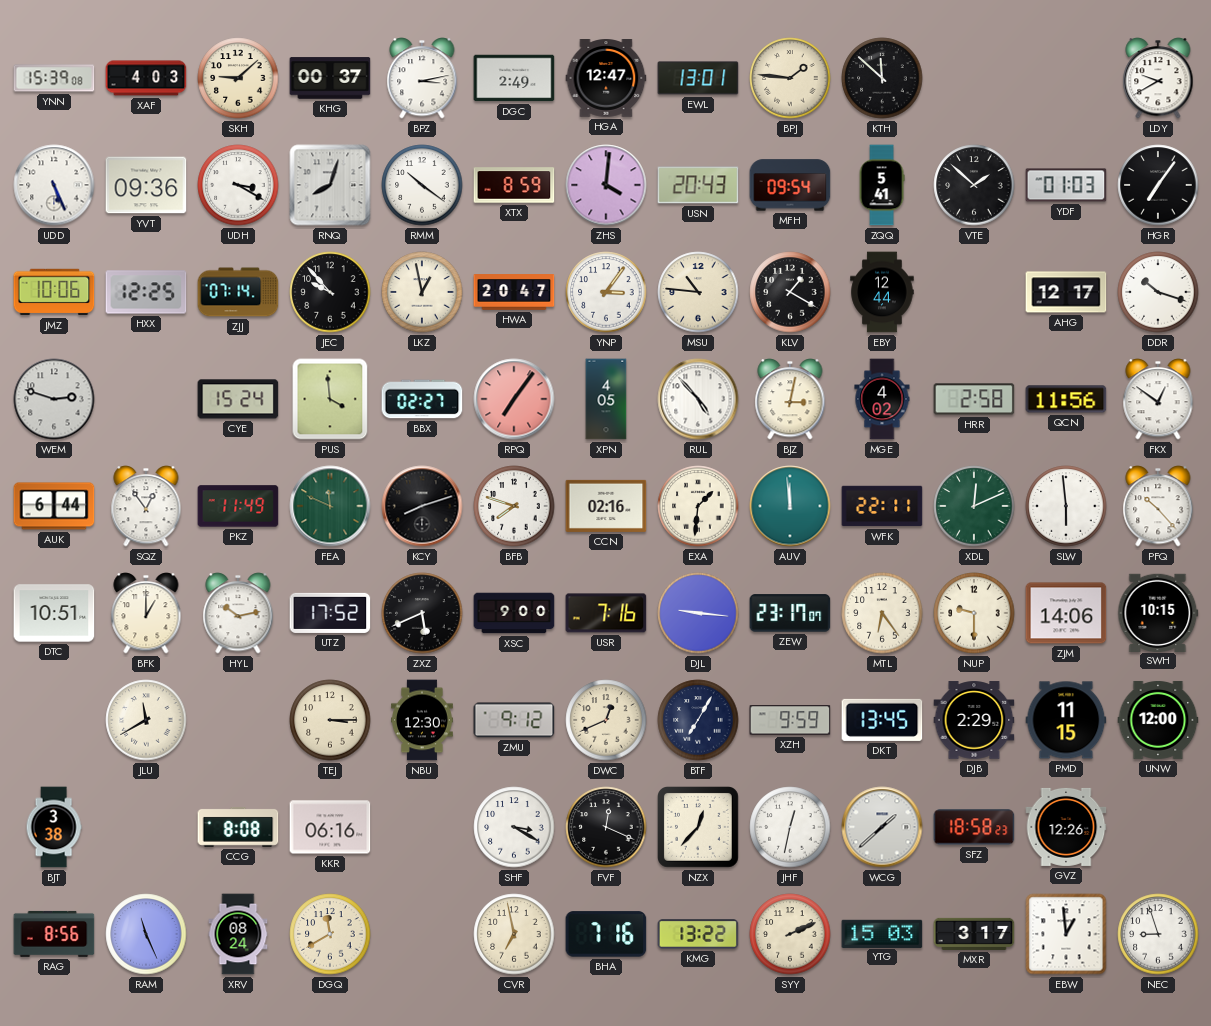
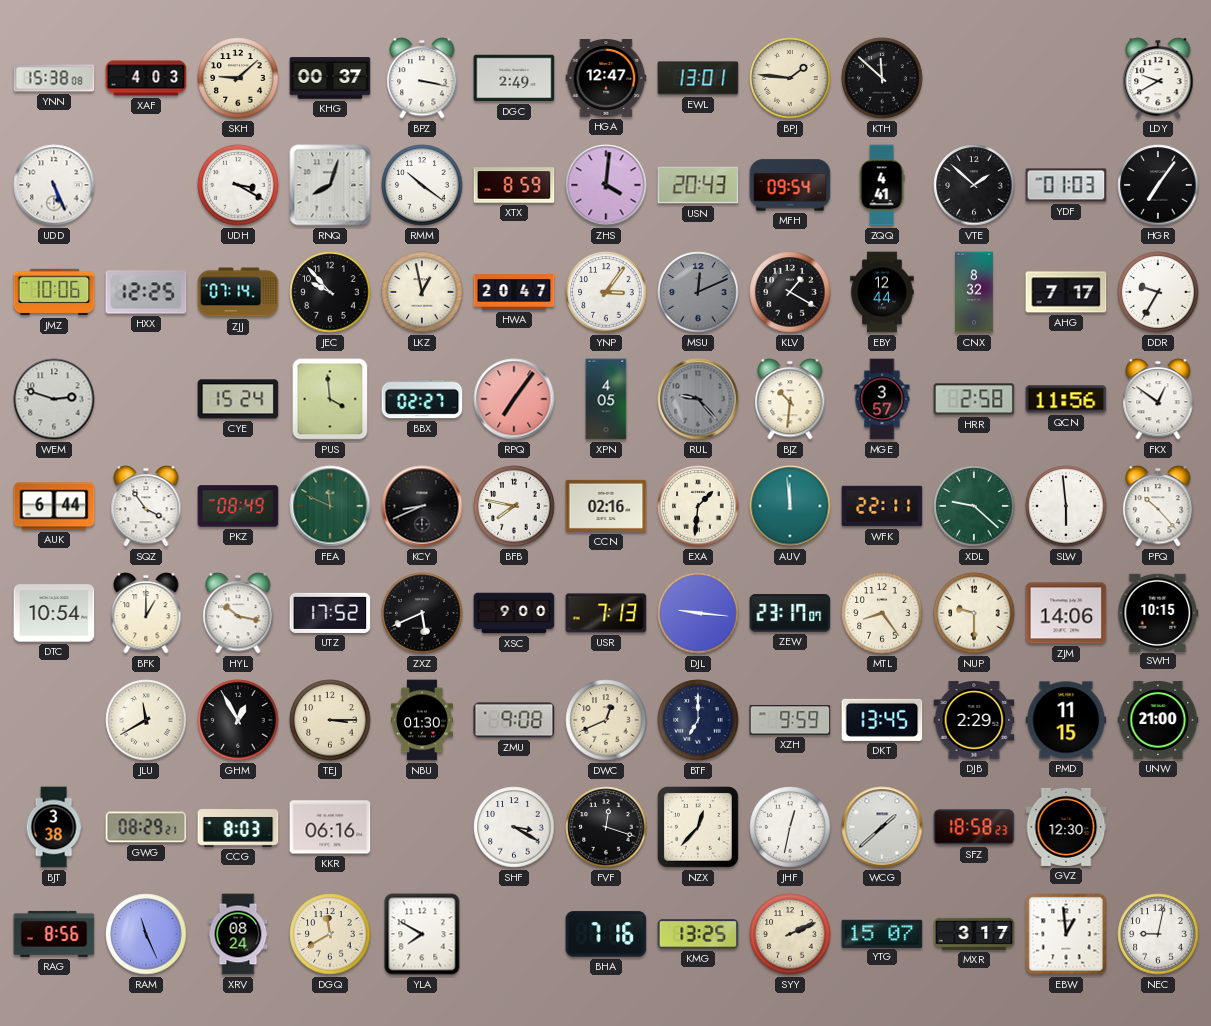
YNN: 15:39 -> 15:38 (54, 78)
BPZ: 3:13 -> 3:17 (422, 78)
YVT: 09:36 -> none (146, 185)
ZQQ: 5:41 -> 4:41 (882, 185)
MSU: 10:46 -> 12:11 (698, 292)
MSU dial: cream -> grey (698, 292)
CNX: none -> 8:32 (974, 292)
AHG: 12:17 -> 7:17 (1066, 292)
DDR: 10:18 -> 9:35 (1158, 292)
RUL: 4:53 -> 9:23 (698, 399)
RUL dial: white -> grey (698, 399)
BJZ: 3:02 -> 10:31 (790, 399)
MGE: 4:02 -> 3:57 (882, 399)
SQZ: 12:54 -> 3:54 (146, 506)
PKZ: 11:49 -> 08:49 (238, 506)
KCY: 8:12 -> 8:41 (422, 506)
BFB: 7:48 -> 7:47 (514, 506)
XDL: 12:11 -> 9:22 (974, 506)
DTC: 10:51 -> 10:54 (54, 613)
HYL: 10:13 -> 10:17 (238, 613)
USR: 7:16 -> 7:13 (606, 613)
MTL: 6:24 -> 8:24 (882, 613)
GHM: none -> 12:55 (238, 720)
NBU: 12:30 -> 01:30 (423, 720)
ZMU: 9:12 -> 9:08 (514, 720)
BTF: 7:05 -> 7:00 (698, 720)
UNW: 12:00 -> 21:00 (1158, 720)
GWG: none -> 08:29 (146, 827)
CCG: 8:08 -> 8:03 (238, 827)
FVF: 12:19 -> 12:18 (606, 827)
GVZ: 12:26 -> 12:30 (1066, 827)
YLA: none -> 7:50 (422, 934)
CVR: 6:58 -> none (514, 934)
KMG: 13:22 -> 13:25 (698, 934)
YTG: 15:03 -> 15:07 (882, 933)
NEC: 8:57 -> 9:02 (1158, 934)
